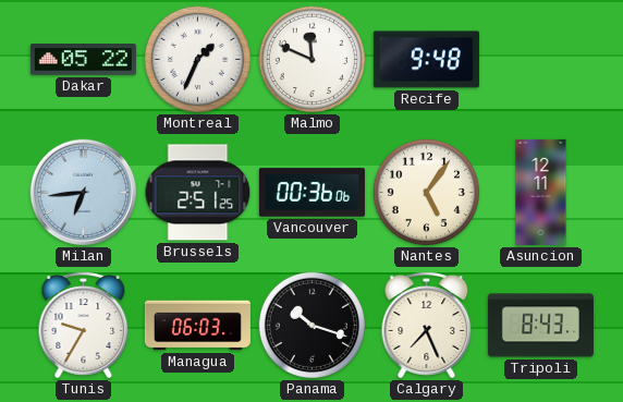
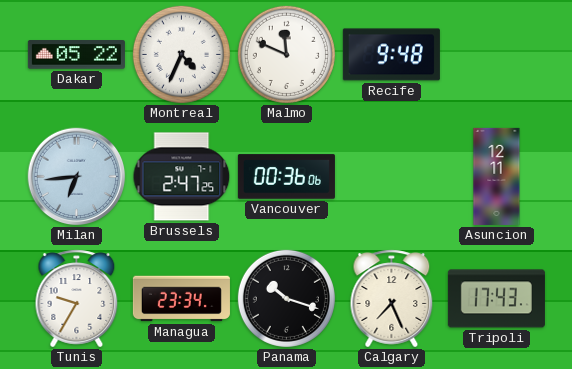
Montreal: 1:34 -> 4:34 (181, 54)
Brussels: 2:51 -> 2:47 (182, 177)
Nantes: 5:06 -> none (426, 192)
Managua: 06:03 -> 23:34 (181, 299)
Tripoli: 8:43 -> 17:43 (496, 299)
